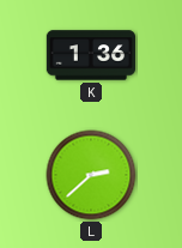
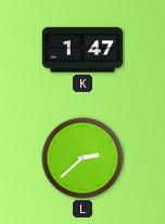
K: 1:36 -> 1:47 (81, 50)
